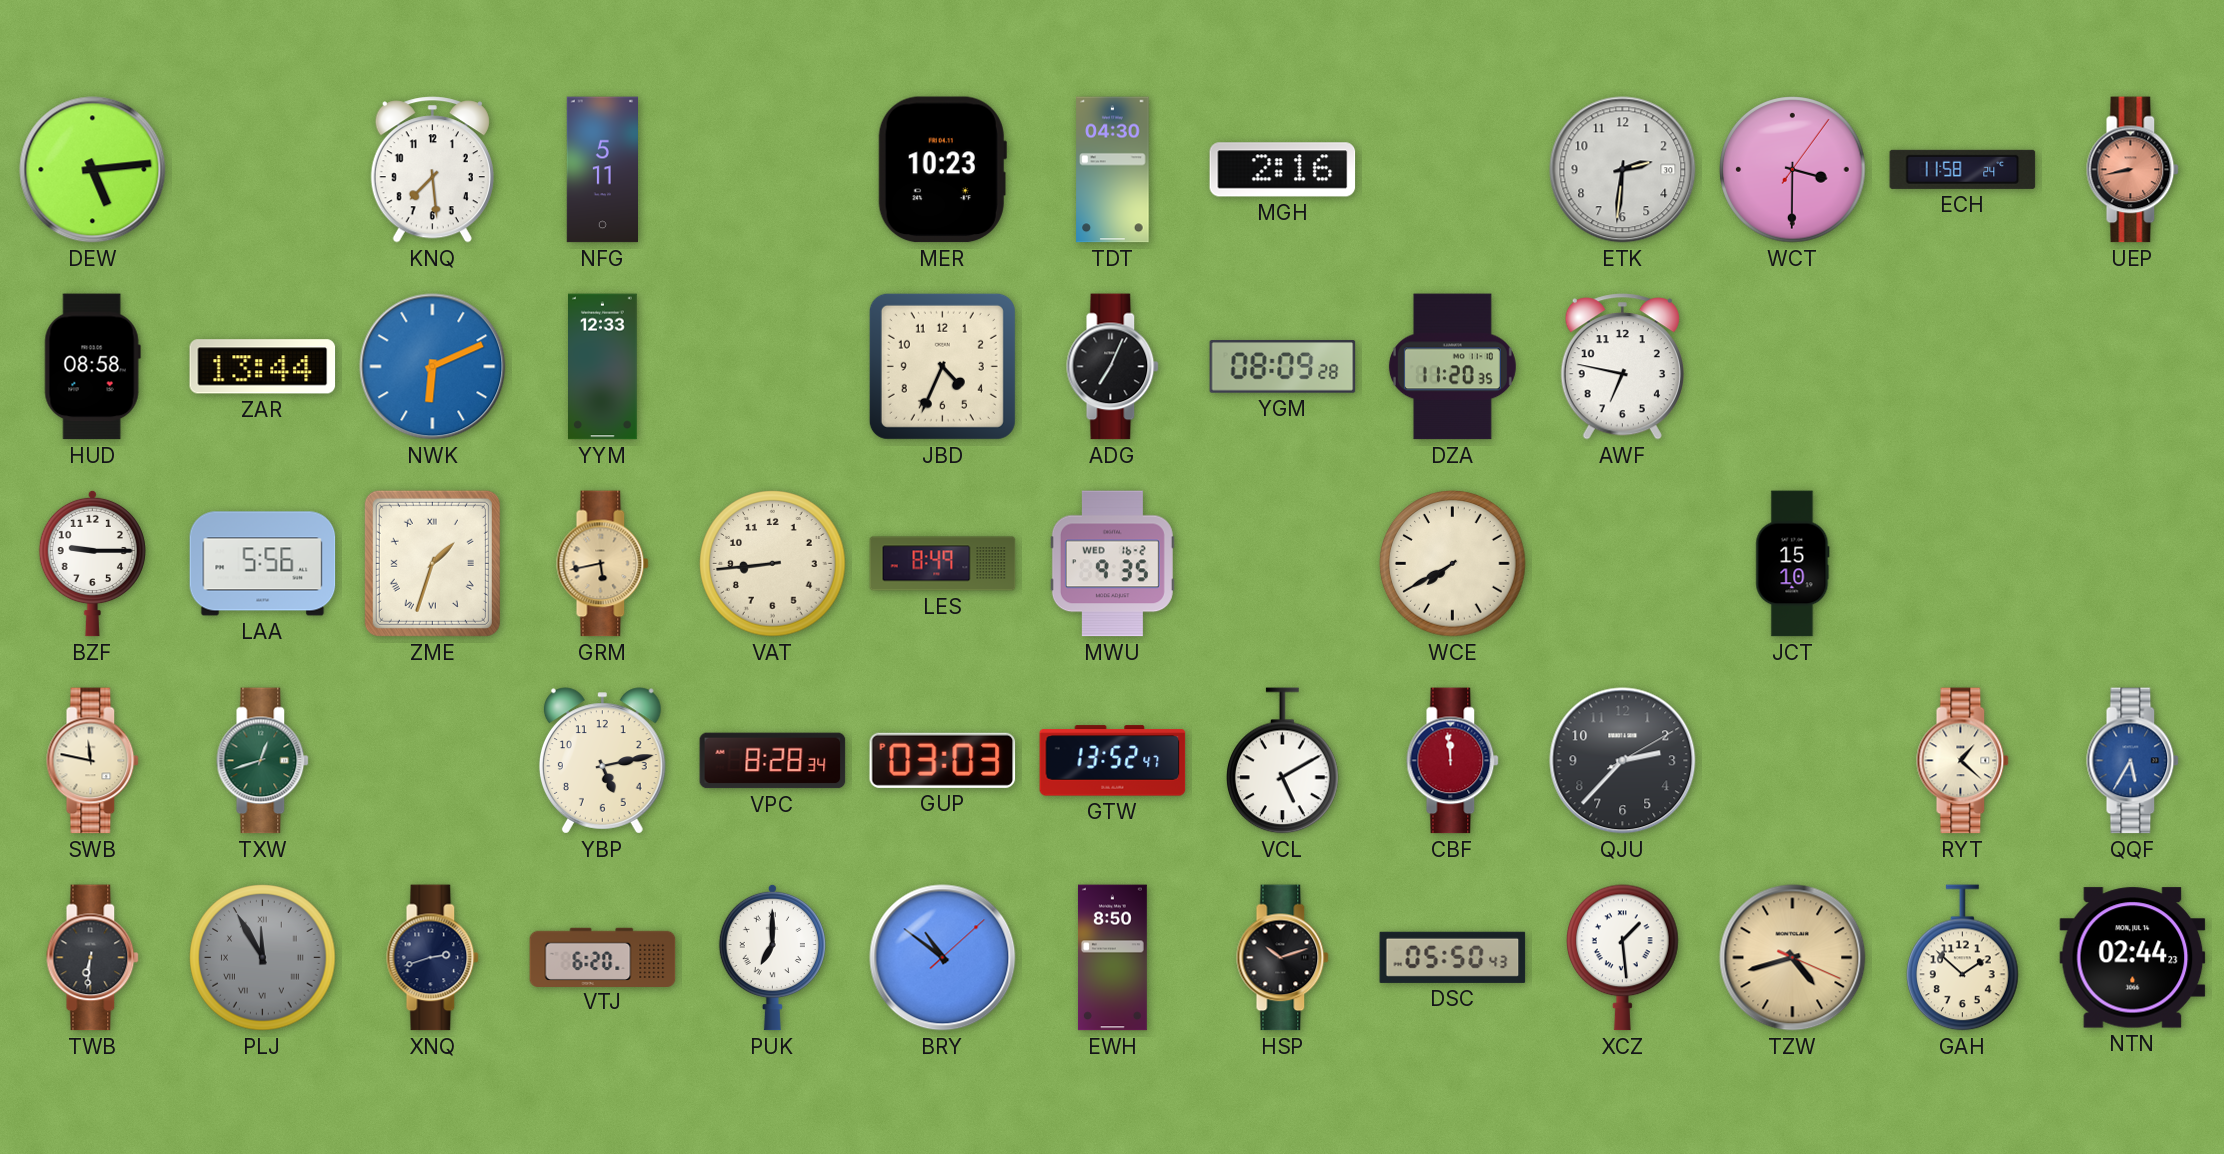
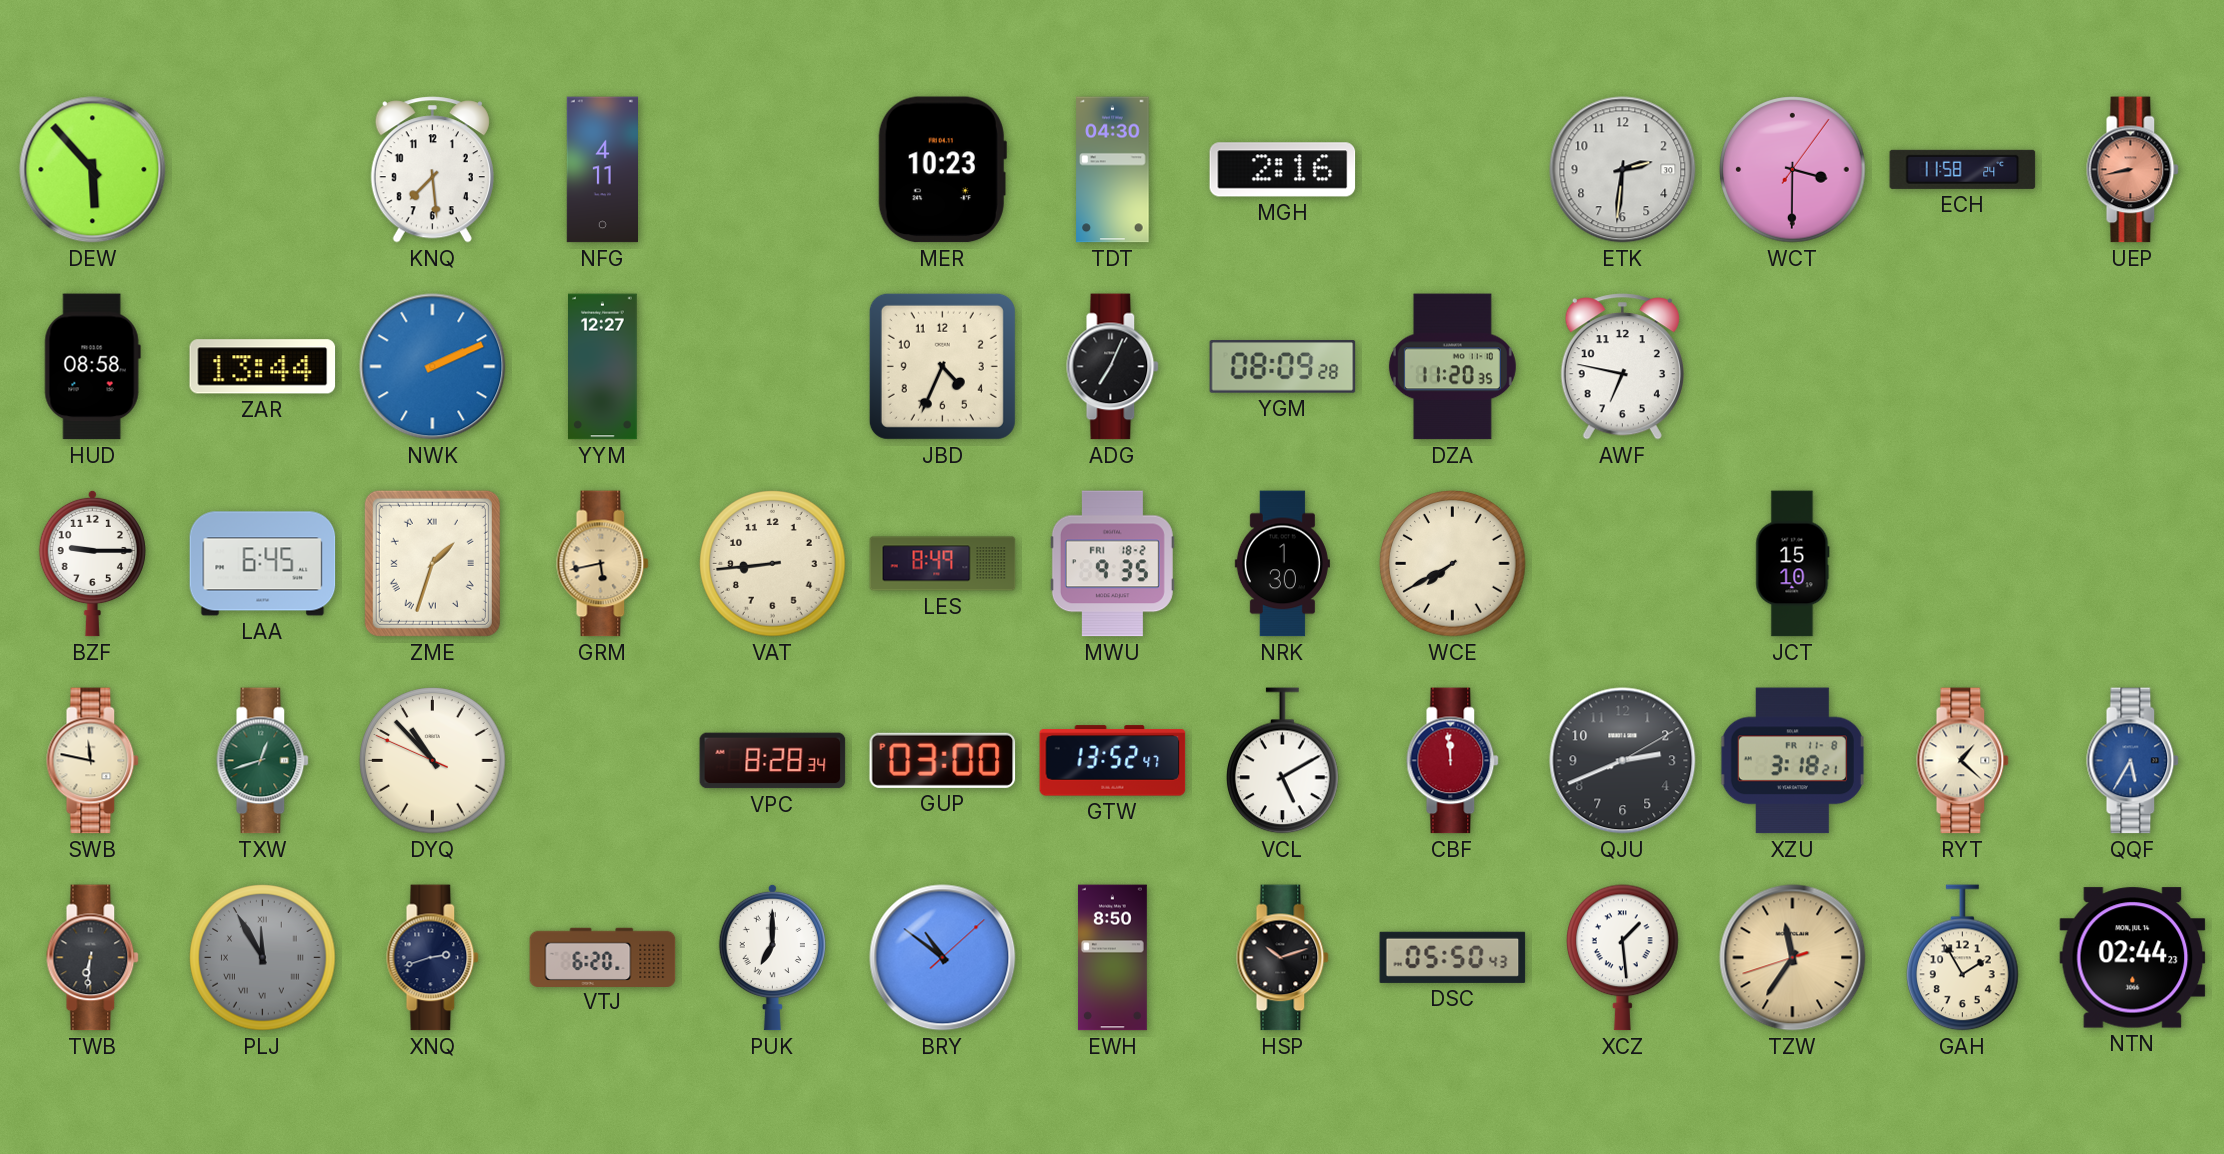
DEW: 5:14 -> 5:53 (93, 170)
NFG: 5:11 -> 4:11 (602, 170)
NWK: 6:11 -> 2:11 (433, 367)
YYM: 12:33 -> 12:27 (603, 367)
LAA: 5:56 -> 6:45 (263, 564)
MWU date: WED 16-2 -> FRI 18-2 (1112, 564)
NRK: none -> 1:30 (1282, 564)
DYQ: none -> 10:52 (433, 761)
YBP: 5:13 -> none (602, 761)
GUP: 03:03 -> 03:00 (943, 760)
QJU: 2:37 -> 2:41 (1623, 761)
XZU: none -> 3:18 (1792, 761)
TZW: 4:42 -> 11:35 (1793, 958)
GAH: 1:52 -> 1:55 (1963, 958)
